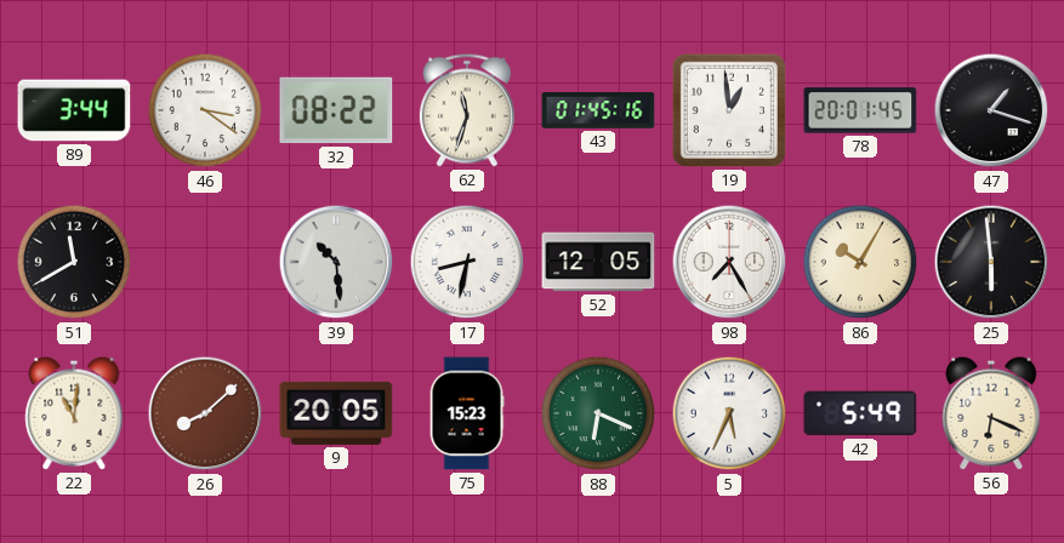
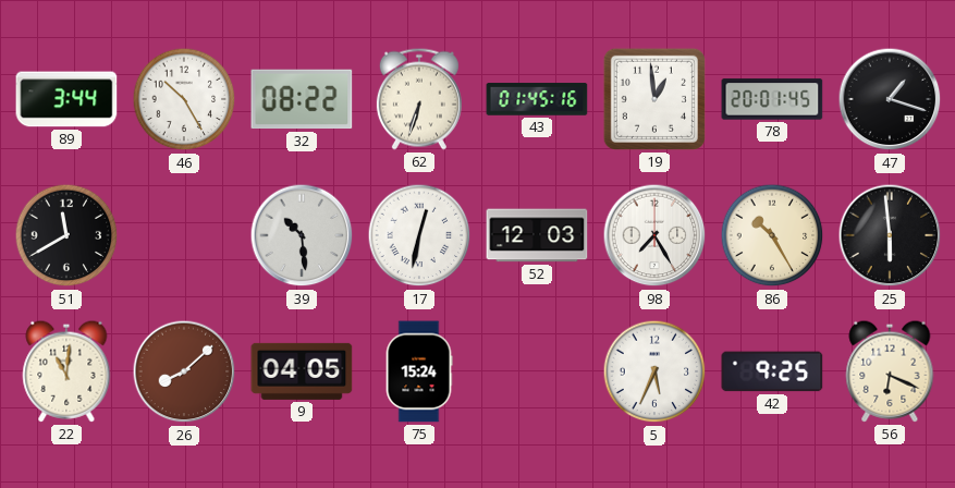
46: 3:21 -> 10:25 (184, 99)
62: 11:33 -> 6:33 (419, 99)
17: 8:32 -> 12:32 (419, 235)
52: 12:05 -> 12:03 (537, 235)
86: 10:05 -> 10:25 (772, 235)
9: 20:05 -> 04:05 (302, 371)
75: 15:23 -> 15:24 (419, 371)
88: 6:19 -> none (598, 413)
42: 5:49 -> 9:25 (772, 371)
